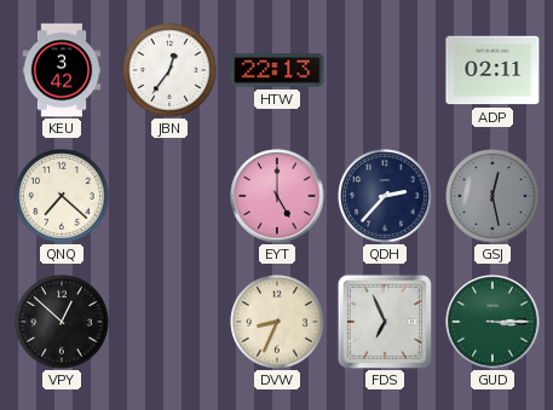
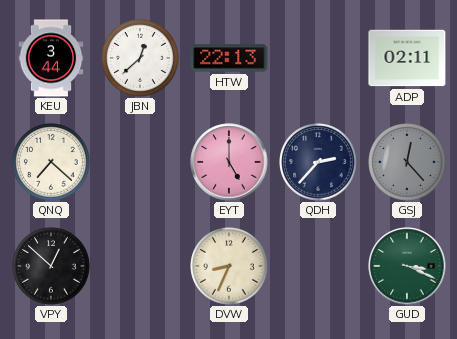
KEU: 3:42 -> 3:44 (51, 58)
JBN: 12:36 -> 12:38 (140, 58)
GSJ: 12:28 -> 12:23 (407, 162)
FDS: 6:56 -> none (384, 321)
GUD: 3:15 -> 3:19 (407, 266)
